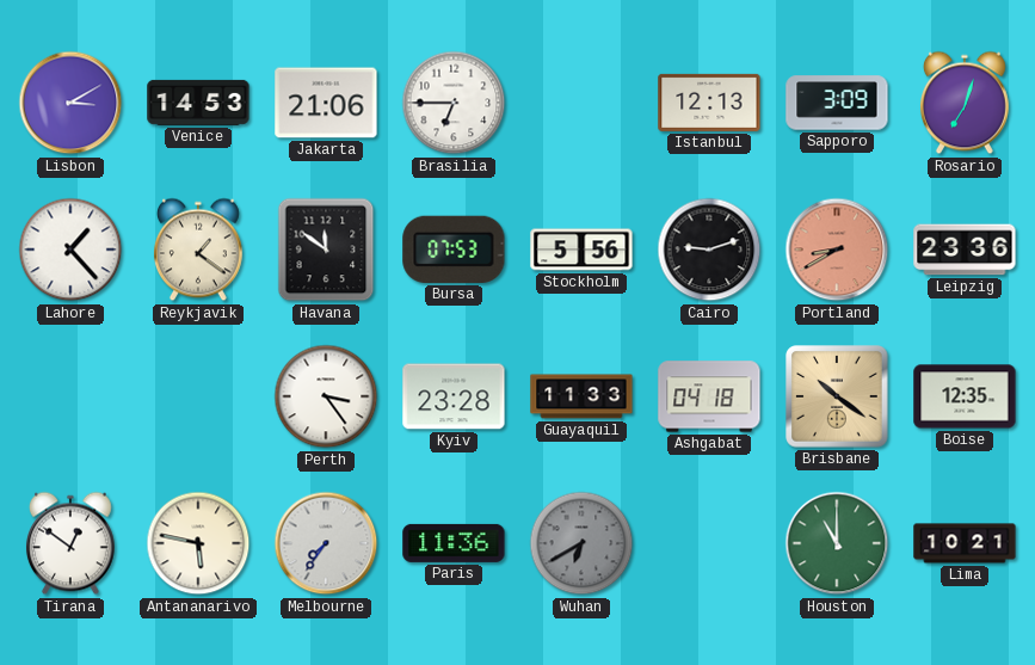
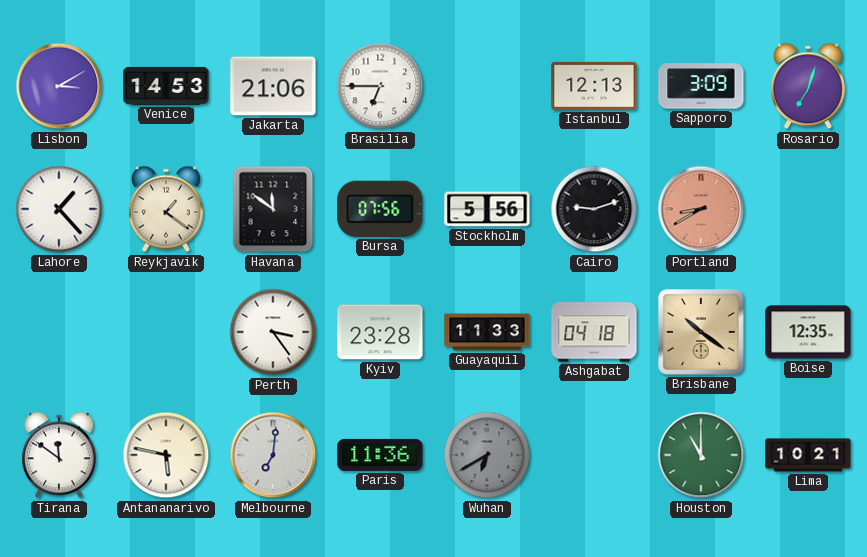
Bursa: 07:53 -> 07:56 (380, 209)
Leipzig: 23:36 -> none (965, 250)
Tirana: 12:51 -> 11:51 (59, 455)
Melbourne: 7:36 -> 7:01 (273, 455)
